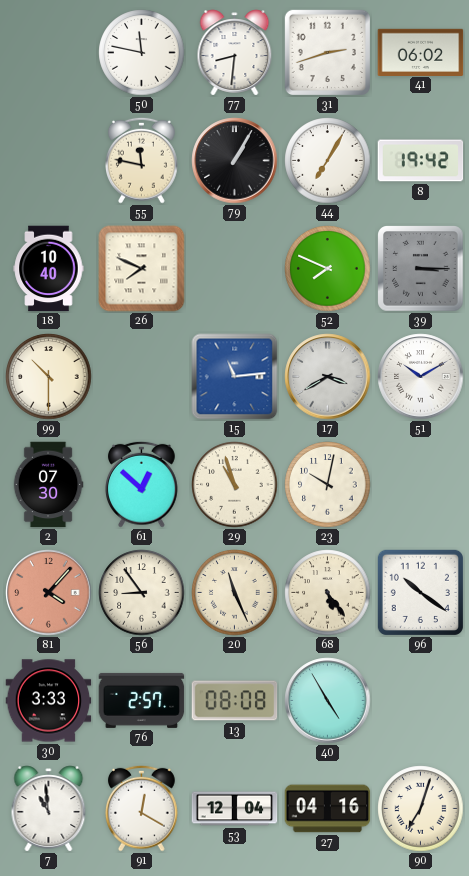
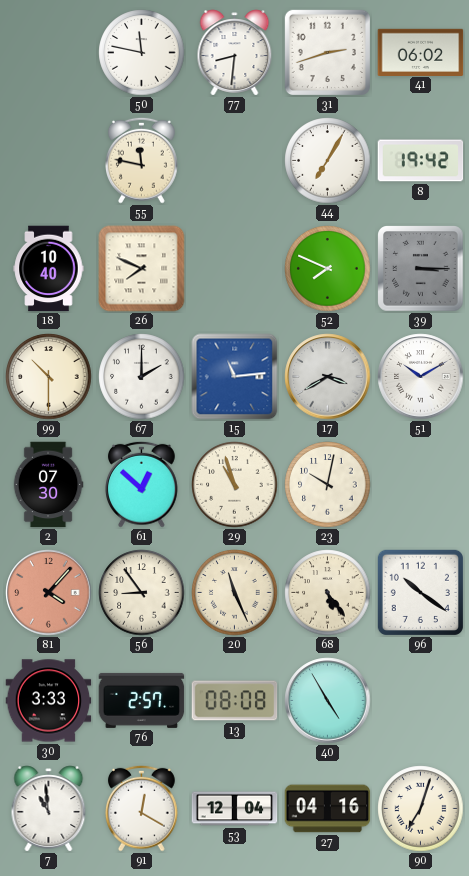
79: 1:05 -> none (235, 161)
67: none -> 2:00 (142, 377)
